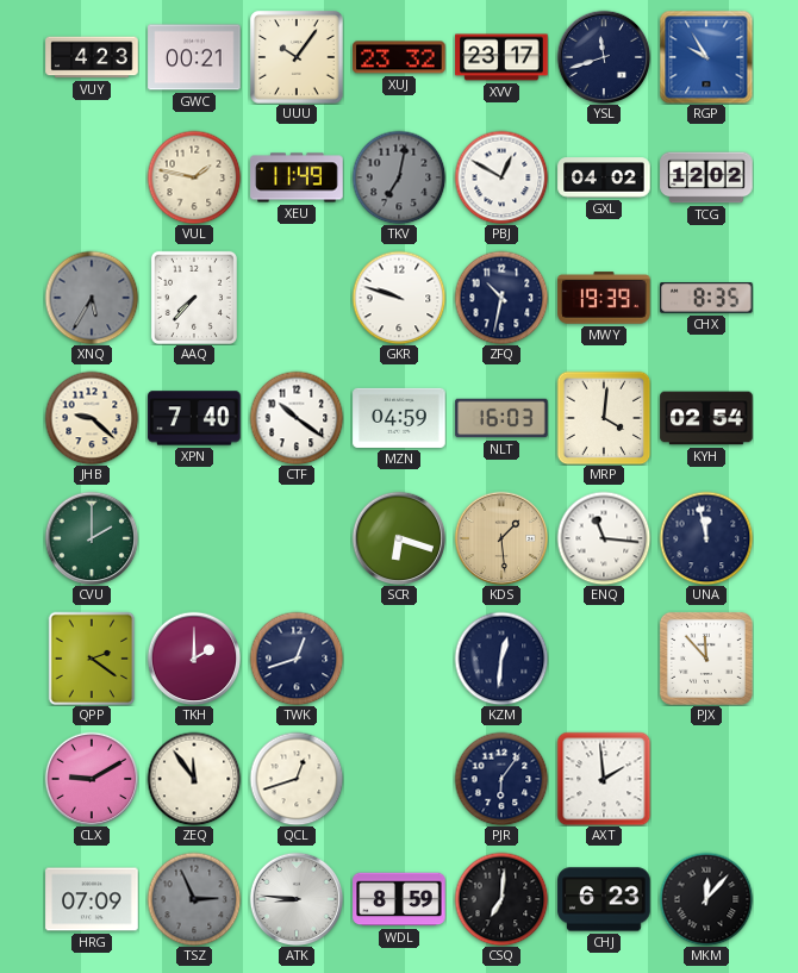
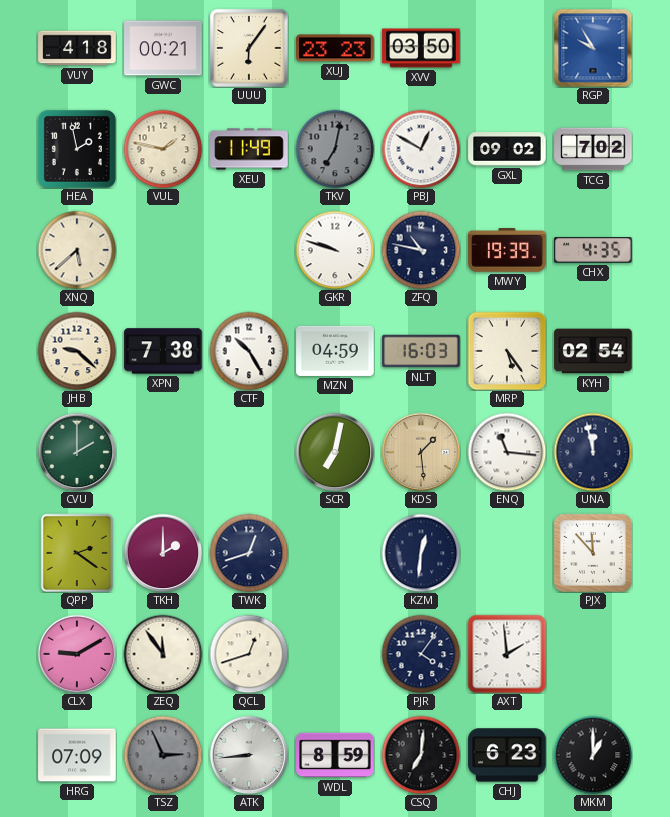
VUY: 4:23 -> 4:18 (77, 48)
UUU: 10:06 -> 6:06 (249, 48)
XUJ: 23:32 -> 23:23 (335, 48)
XVV: 23:17 -> 03:50 (421, 48)
YSL: 11:42 -> none (604, 57)
HEA: none -> 1:58 (77, 149)
GXL: 04:02 -> 09:02 (507, 149)
TCG: 12:02 -> 7:02 (593, 149)
XNQ: 5:35 -> 5:38 (77, 250)
XNQ dial: grey -> cream (77, 250)
AAQ: 7:37 -> none (194, 298)
ZFQ: 10:32 -> 10:47 (421, 250)
CHX: 8:35 -> 4:35 (593, 250)
XPN: 7:40 -> 7:38 (163, 351)
CTF: 10:21 -> 10:25 (249, 351)
MRP: 4:01 -> 5:24 (507, 351)
SCR: 6:18 -> 7:02 (335, 452)
PJR: 6:06 -> 4:06 (421, 654)
ATK: 8:46 -> 8:44 (249, 755)
MKM: 12:07 -> 1:00 (593, 755)
